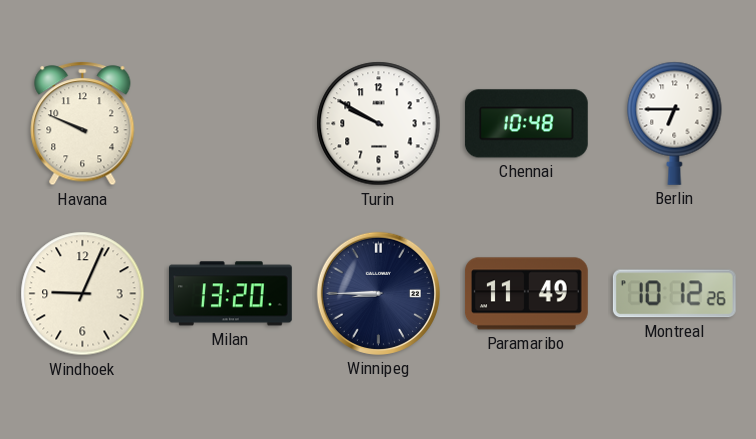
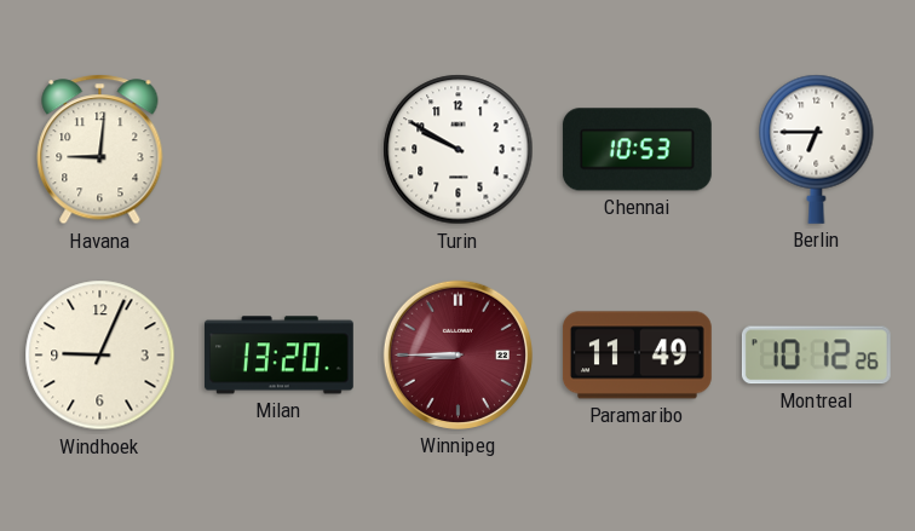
Havana: 9:49 -> 9:01 (100, 150)
Chennai: 10:48 -> 10:53 (637, 150)
Winnipeg dial: navy -> burgundy (457, 354)
